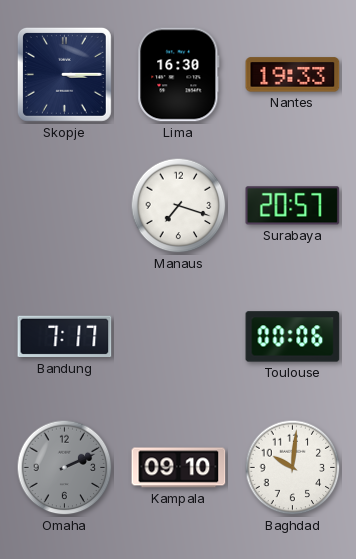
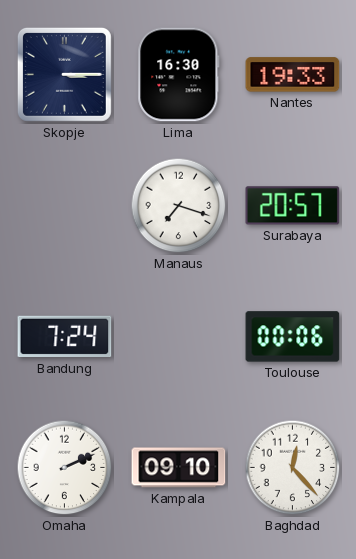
Bandung: 7:17 -> 7:24 (65, 337)
Omaha dial: grey -> white (65, 468)
Baghdad: 10:01 -> 12:23 (293, 468)
